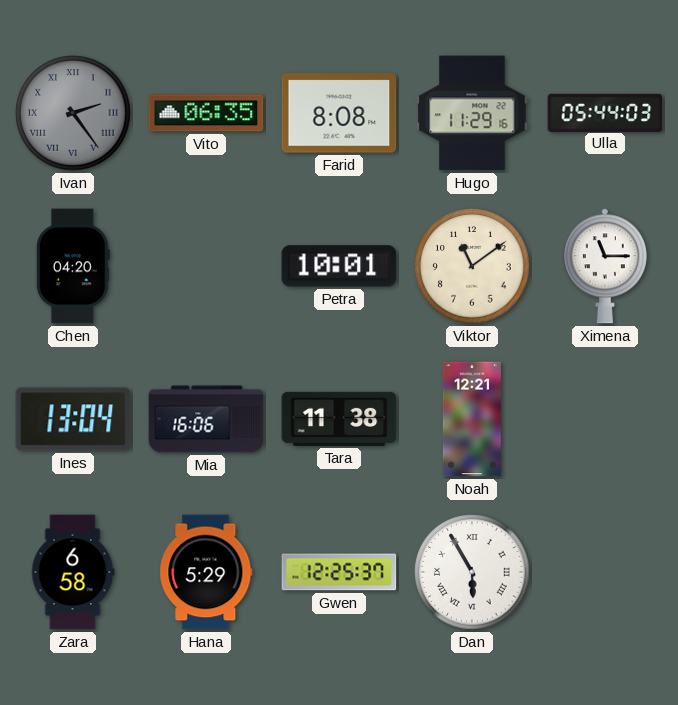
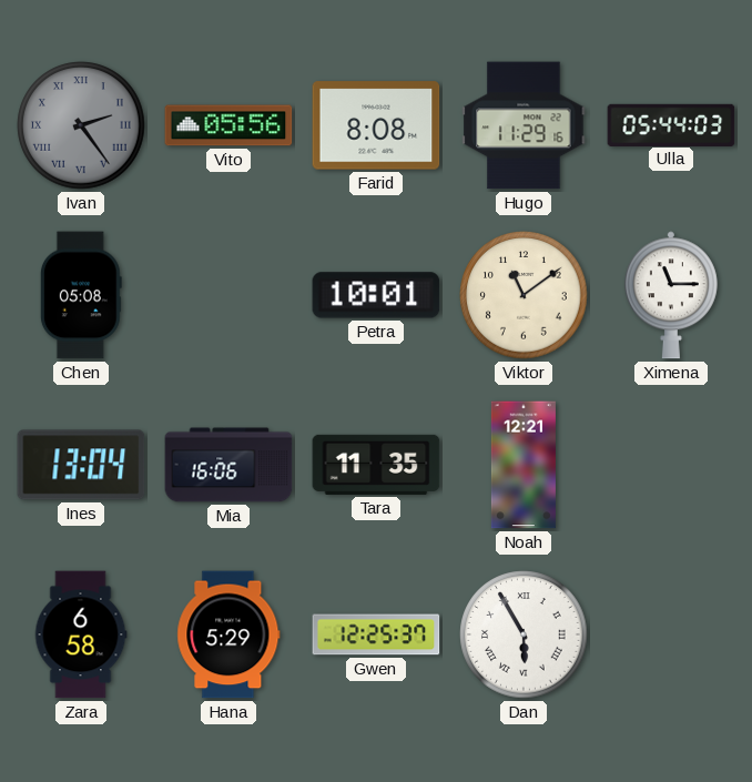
Vito: 06:35 -> 05:56 (228, 125)
Chen: 04:20 -> 05:08 (81, 295)
Tara: 11:38 -> 11:35 (376, 465)
